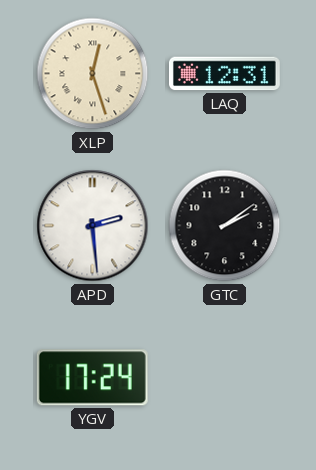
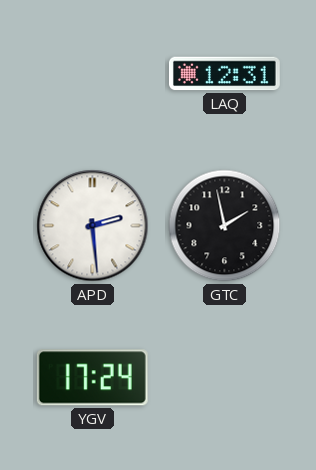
XLP: 12:27 -> none (93, 74)
GTC: 2:09 -> 1:58 (225, 226)
